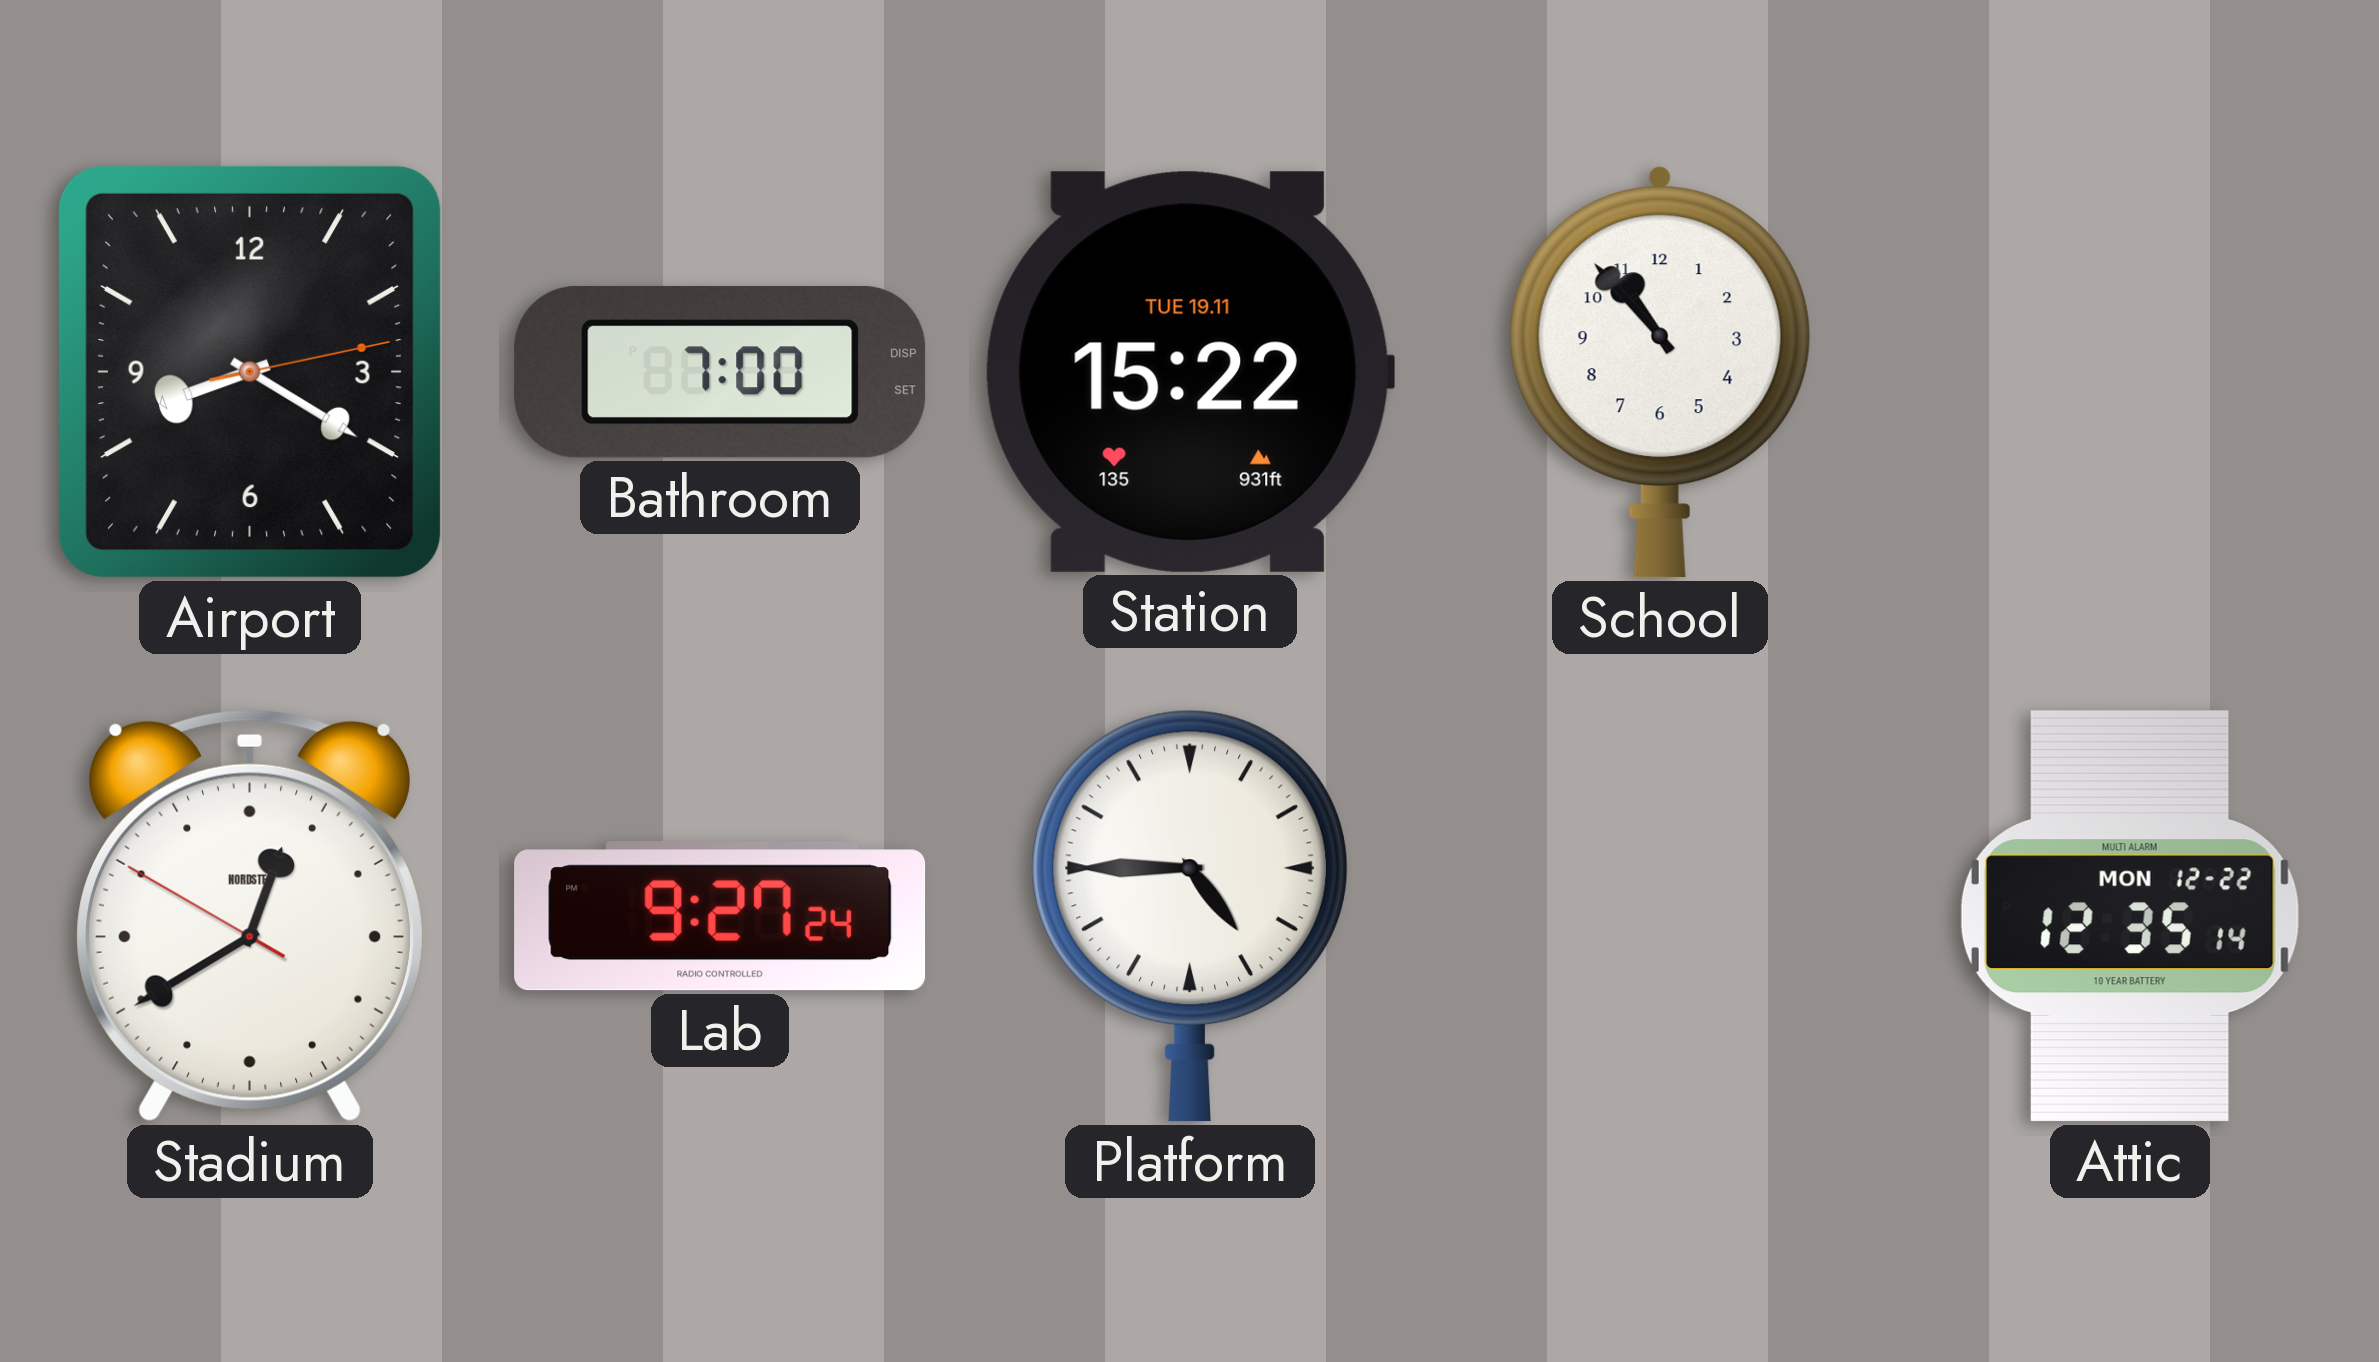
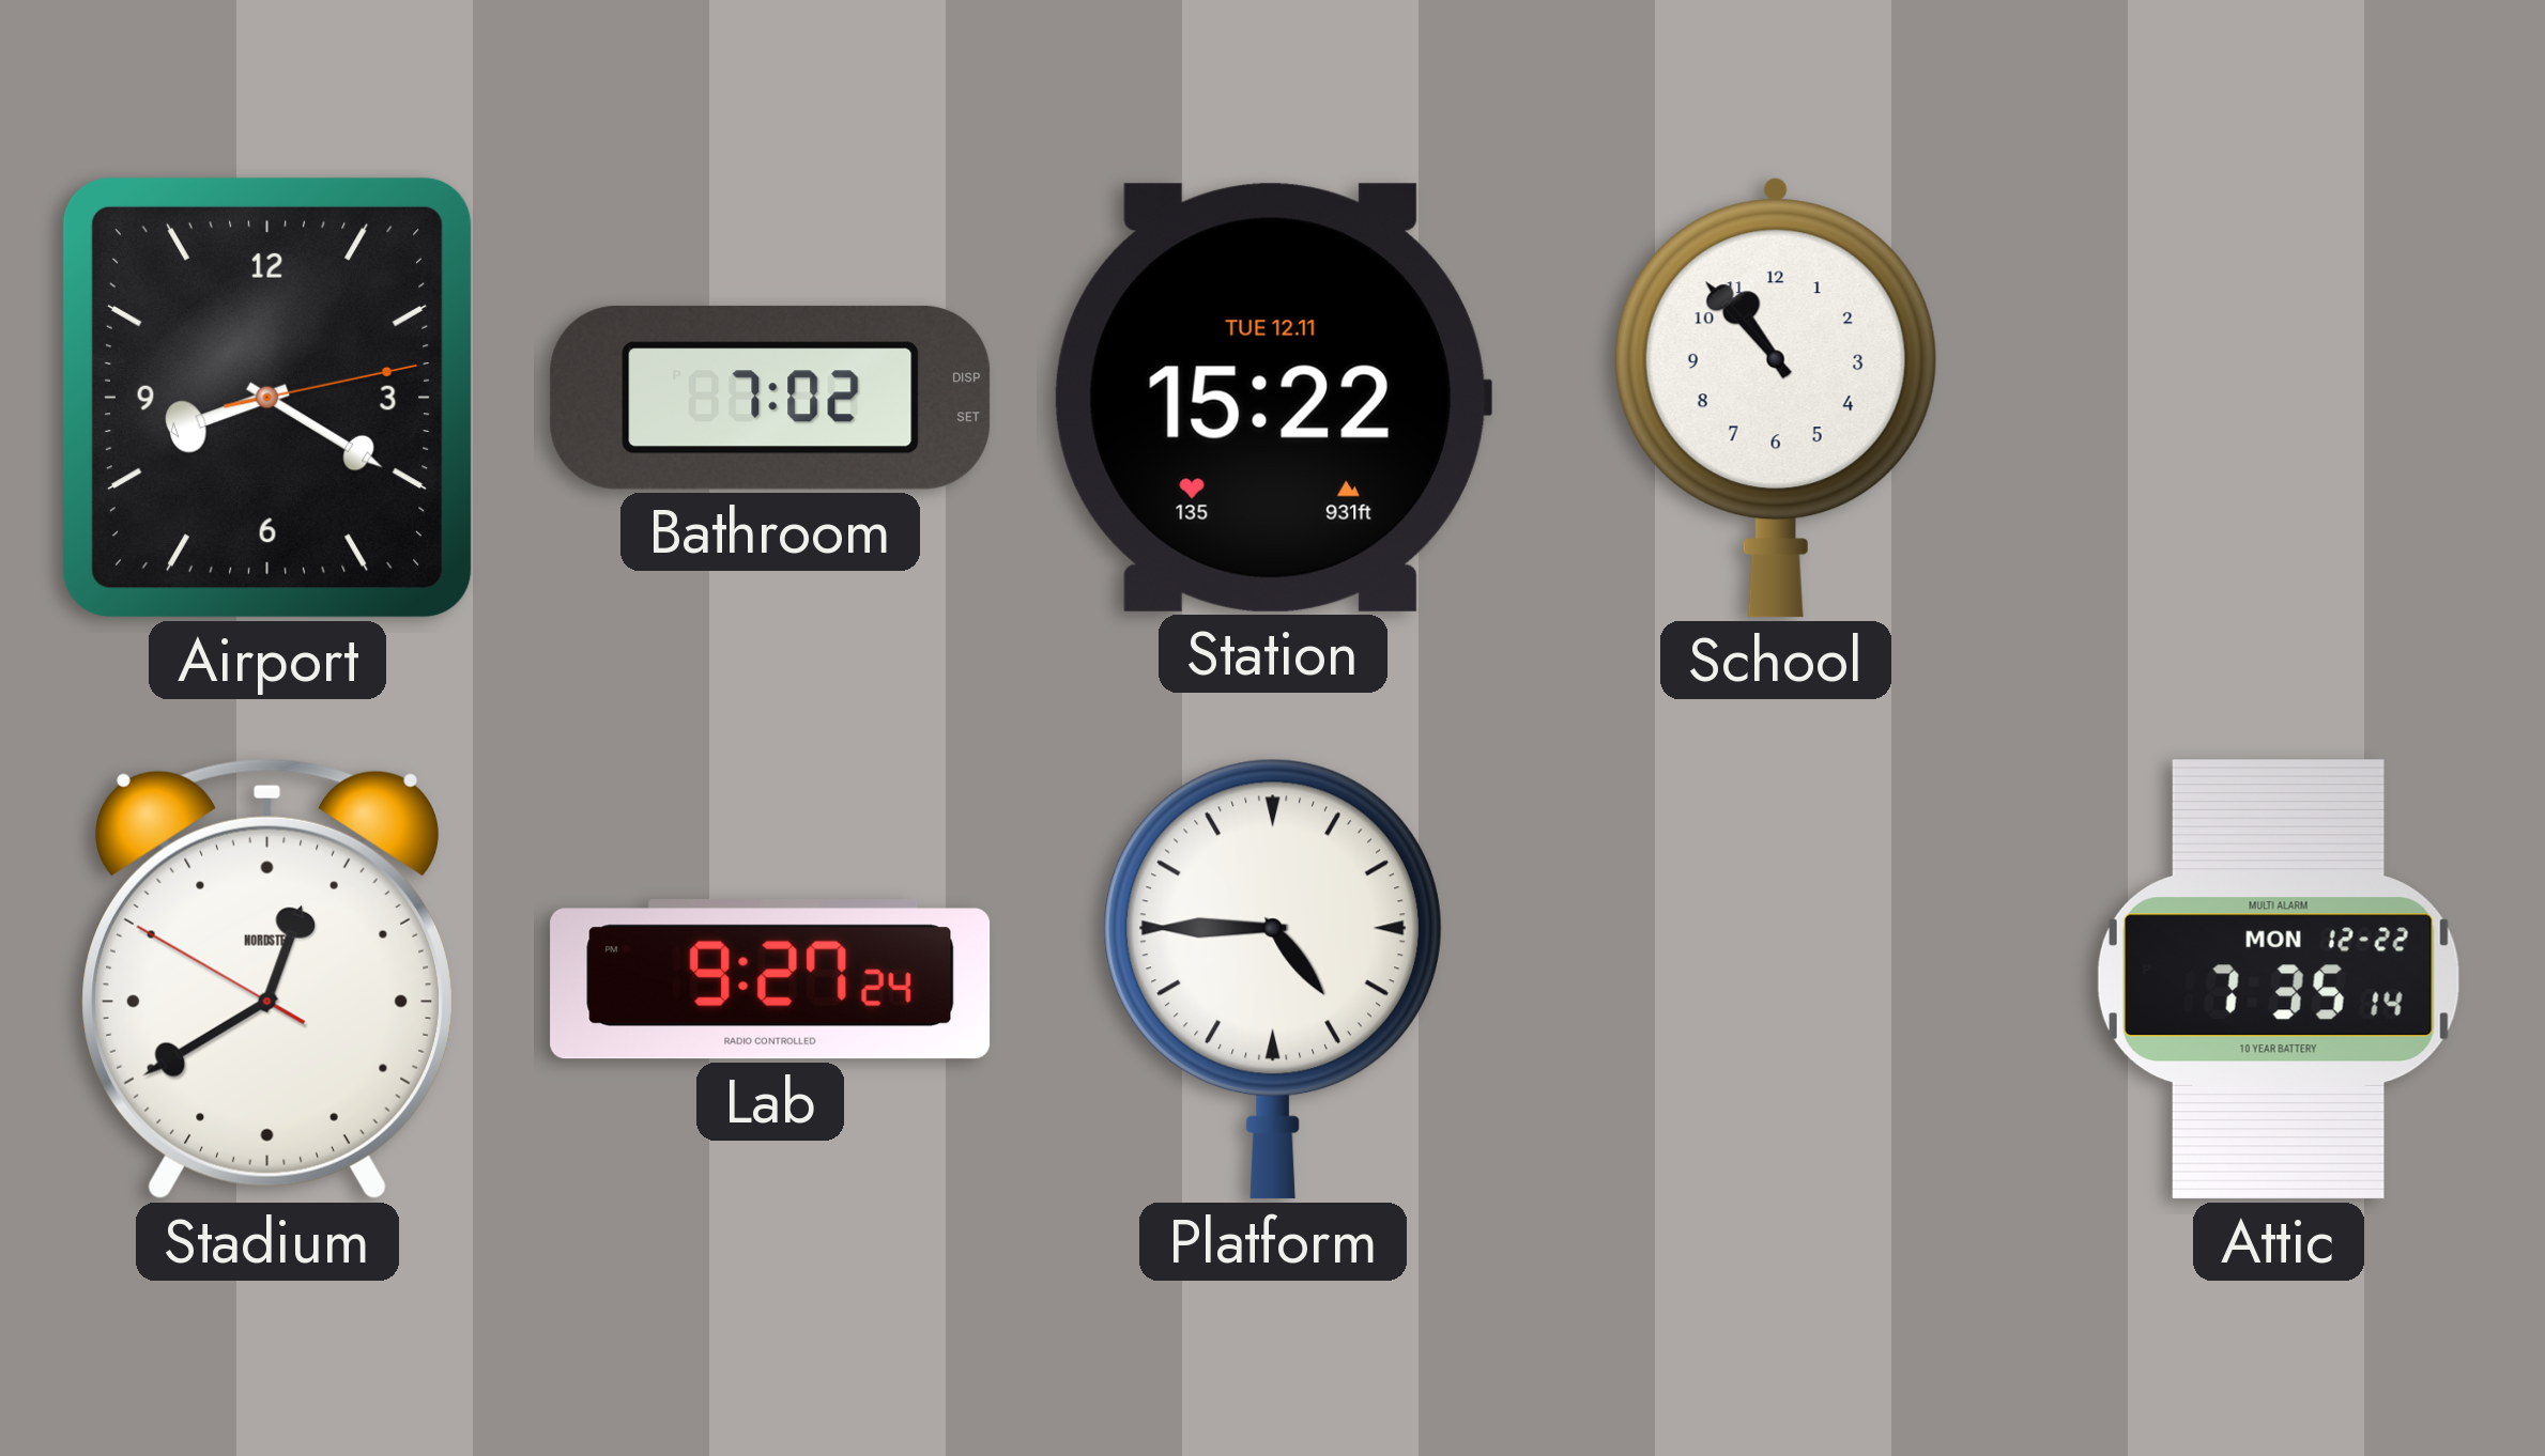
Bathroom: 7:00 -> 7:02 (770, 398)
Station date: TUE 19.11 -> TUE 12.11 (1272, 398)
Attic: 12:35 -> 7:35 (2279, 979)
